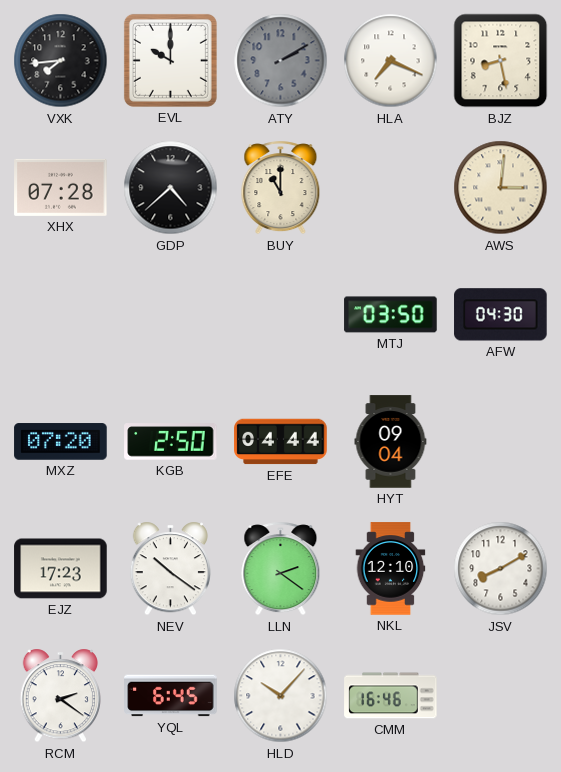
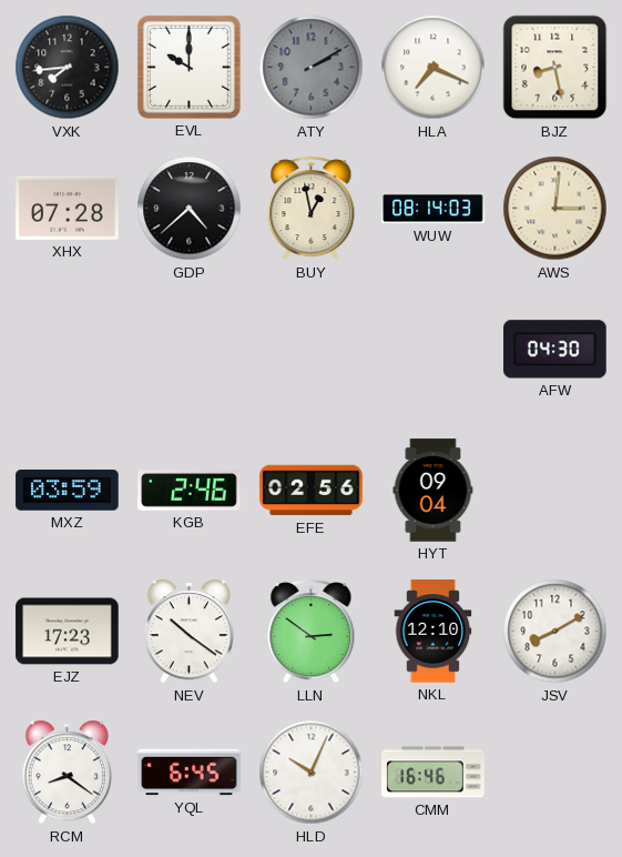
BUY: 11:00 -> 12:58 (312, 209)
WUW: none -> 08:14 (434, 209)
MTJ: 03:50 -> none (391, 315)
MXZ: 07:20 -> 03:59 (68, 491)
KGB: 2:50 -> 2:46 (190, 491)
EFE: 04:44 -> 02:56 (312, 491)
LLN: 2:21 -> 2:51 (312, 632)
RCM: 2:21 -> 8:21 (67, 773)
HLD: 10:07 -> 10:04 (312, 773)
